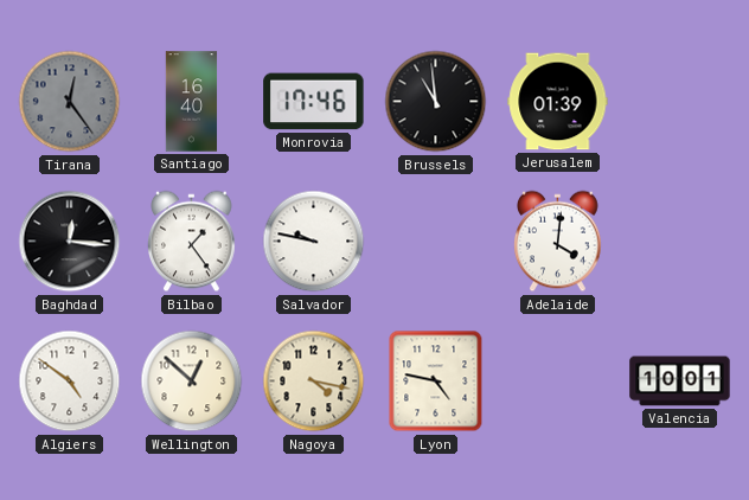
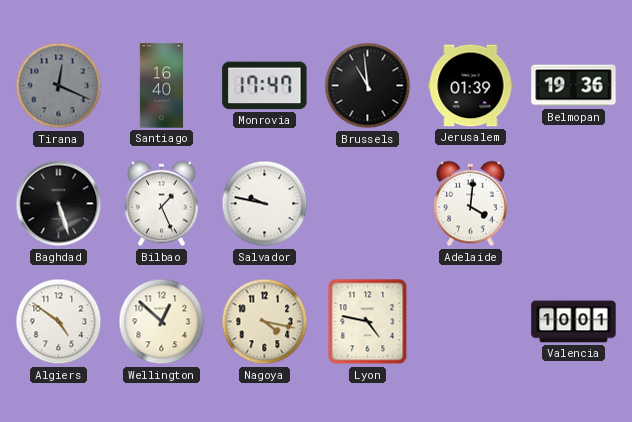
Tirana: 12:24 -> 12:19 (59, 86)
Monrovia: 17:46 -> 17:47 (265, 86)
Belmopan: none -> 19:36 (574, 86)
Baghdad: 12:16 -> 5:27 (59, 204)
Bilbao: 1:24 -> 1:26 (162, 204)
